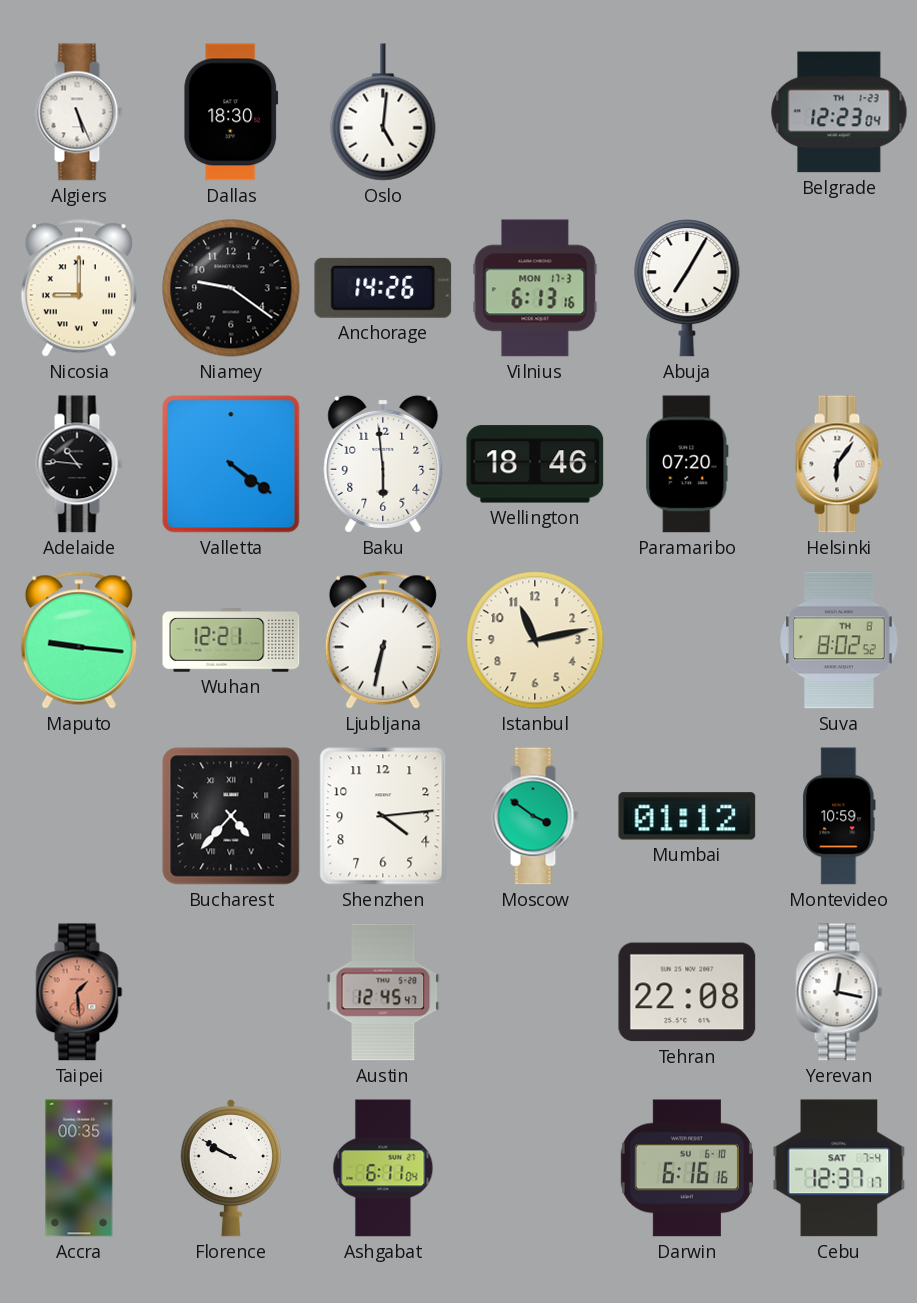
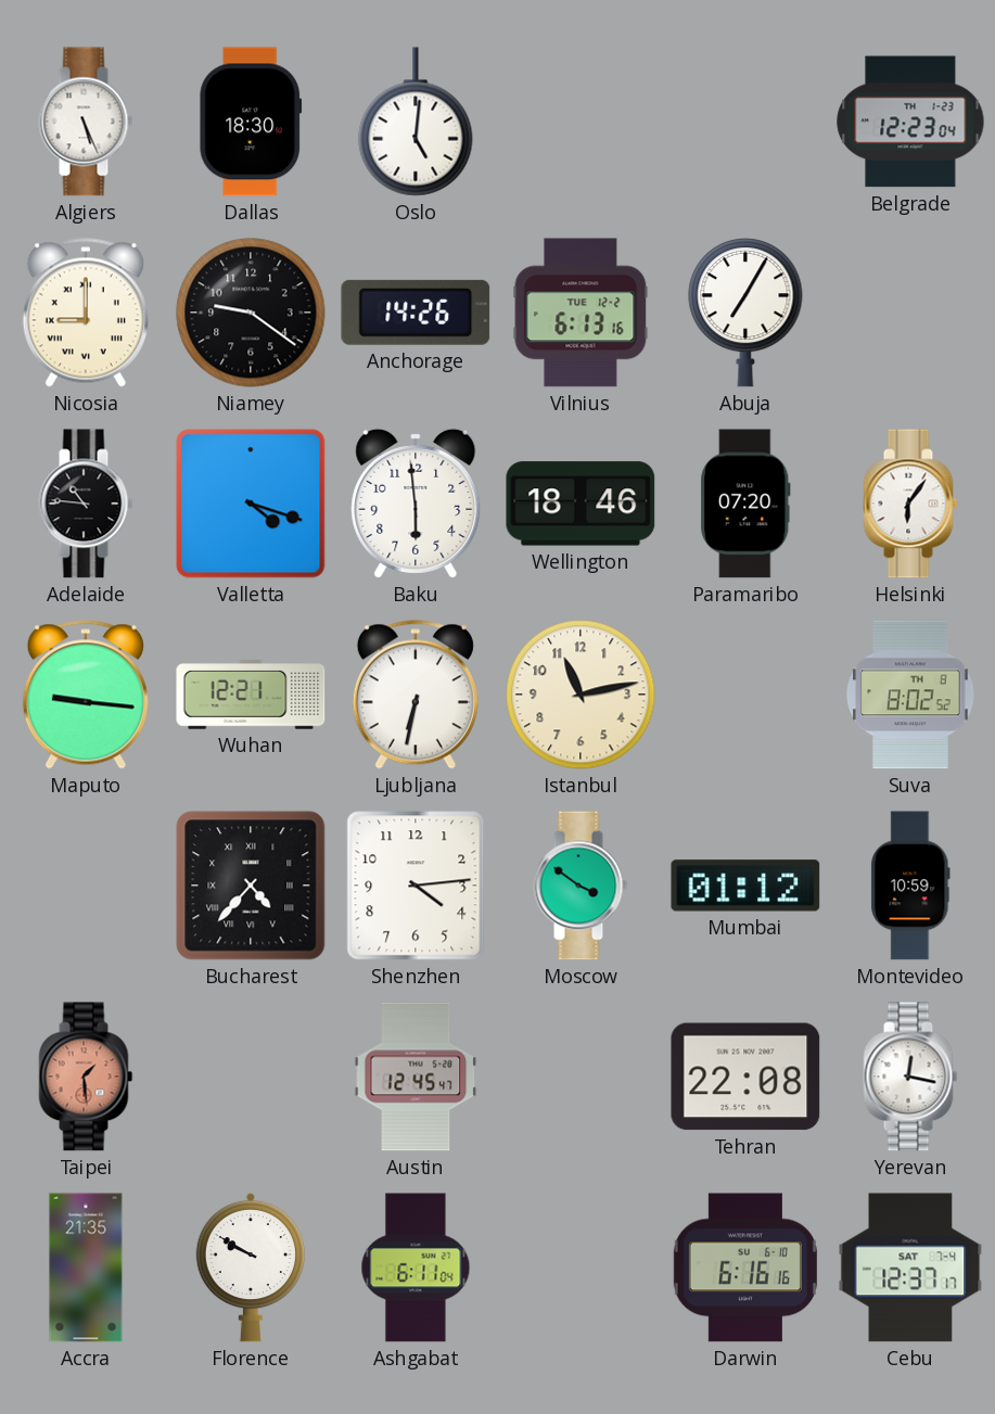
Vilnius date: MON 17-3 -> TUE 12-2 (581, 313)
Valletta: 4:21 -> 4:18 (251, 504)
Accra: 00:35 -> 21:35 (86, 1267)
